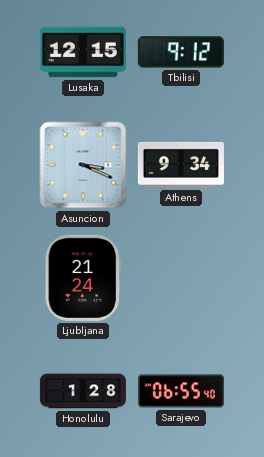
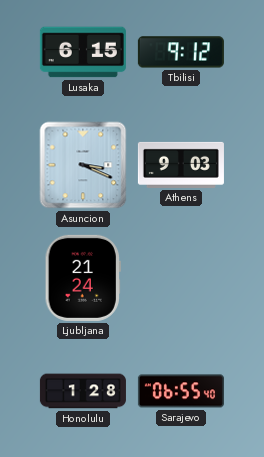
Lusaka: 12:15 -> 6:15 (83, 52)
Athens: 9:34 -> 9:03 (181, 165)
